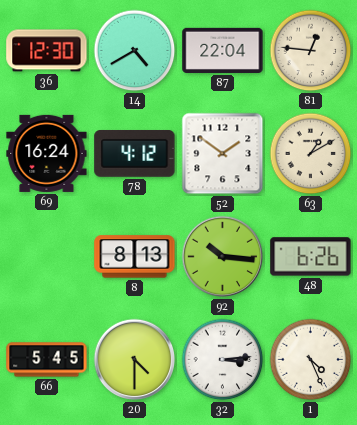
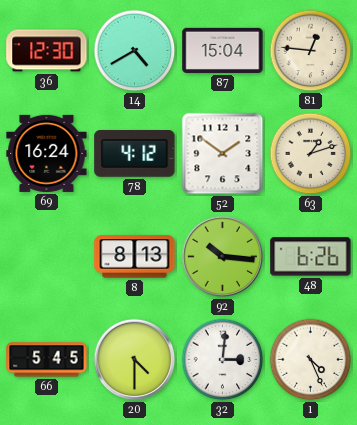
87: 22:04 -> 15:04 (223, 50)
63: 1:10 -> 1:12 (311, 154)
32: 3:14 -> 3:01 (223, 360)
